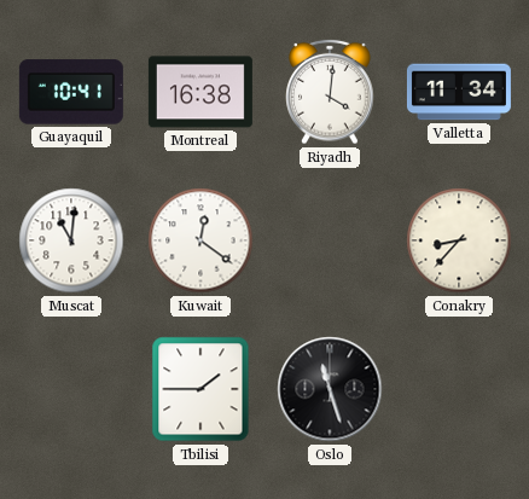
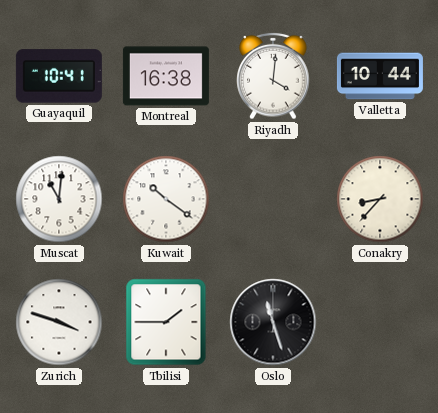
Valletta: 11:34 -> 10:44 (380, 76)
Kuwait: 12:21 -> 10:21 (166, 199)
Zurich: none -> 3:48 (59, 322)
